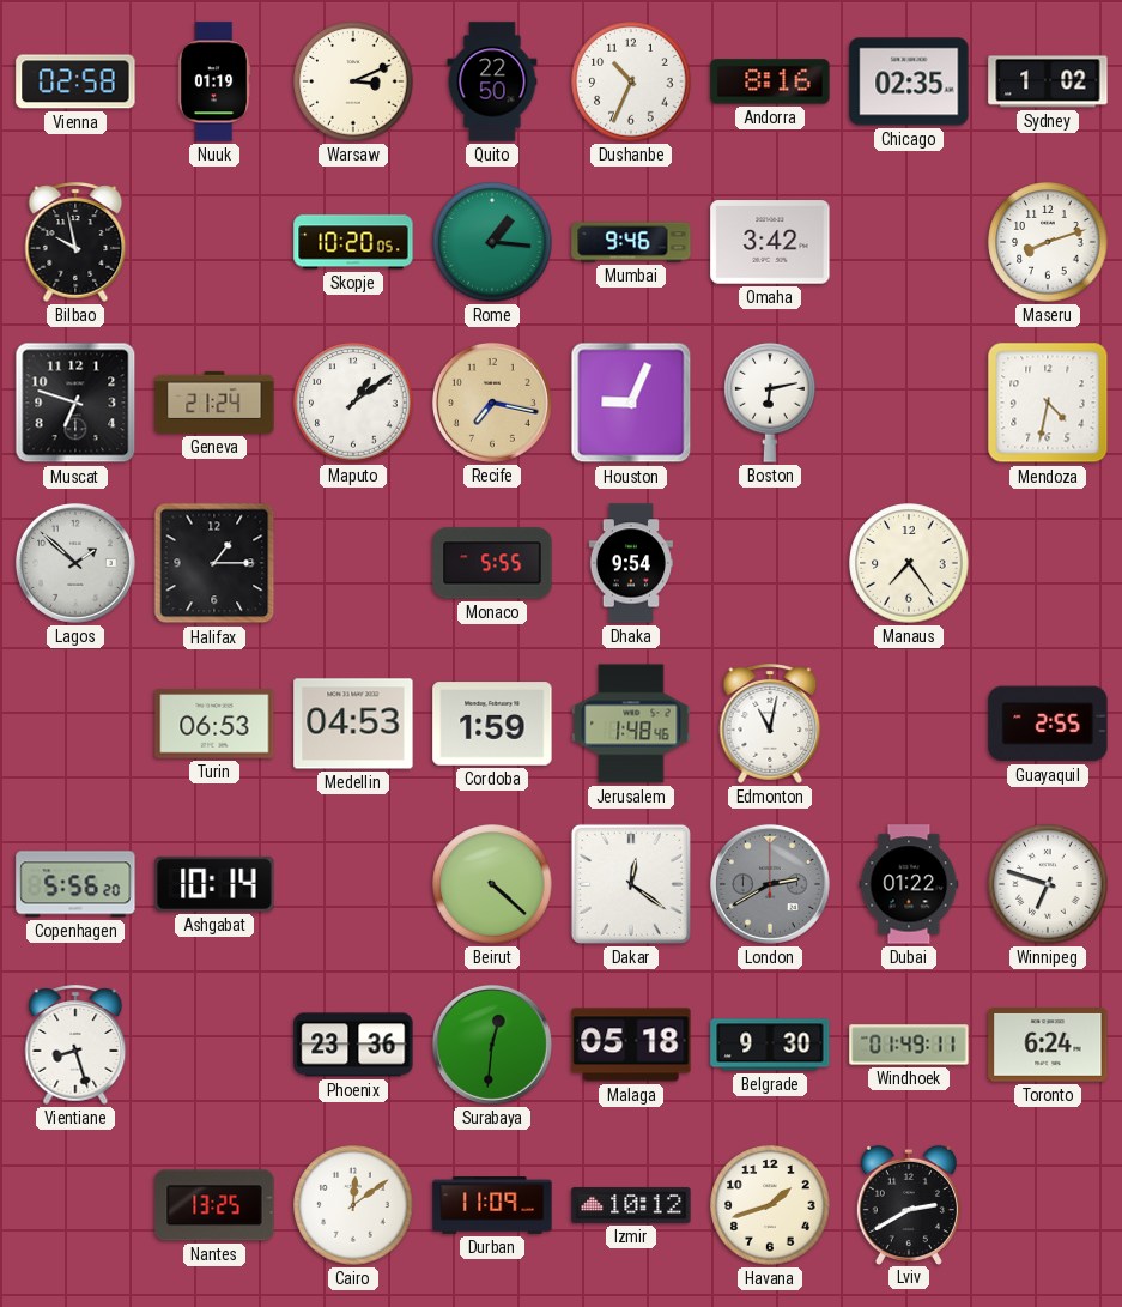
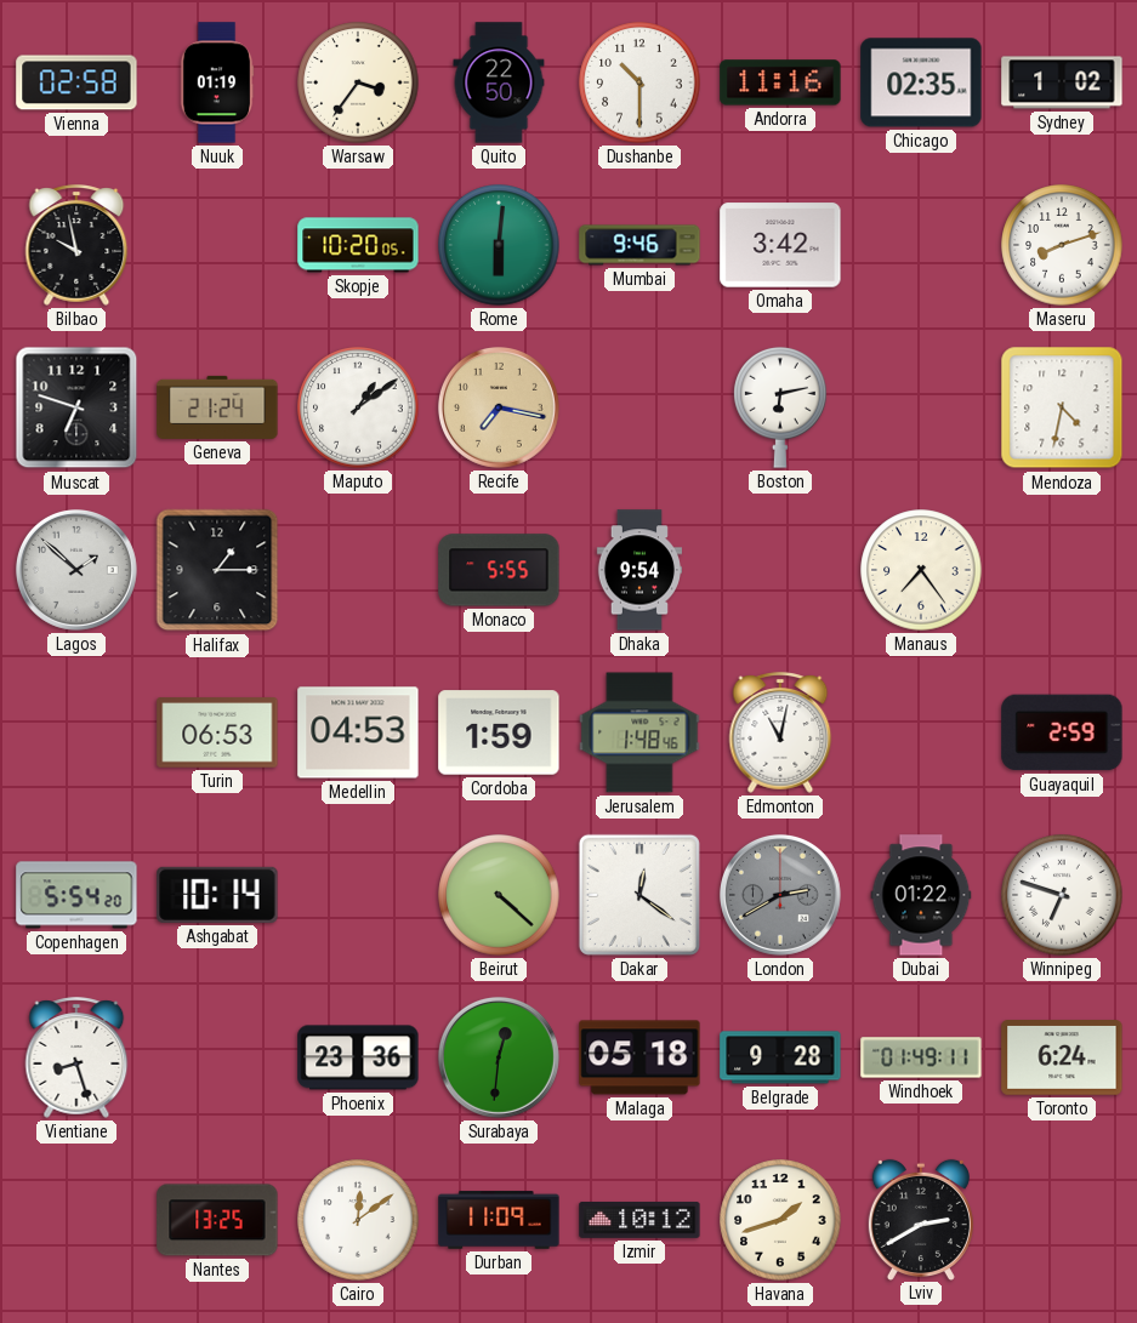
Warsaw: 3:11 -> 3:36 (358, 82)
Dushanbe: 10:34 -> 10:30 (639, 82)
Andorra: 8:16 -> 11:16 (780, 82)
Rome: 1:16 -> 6:01 (499, 245)
Houston: 9:04 -> none (631, 403)
Guayaquil: 2:55 -> 2:59 (1062, 732)
Copenhagen: 5:56 -> 5:54 (76, 895)
Belgrade: 9:30 -> 9:28 (780, 1057)
